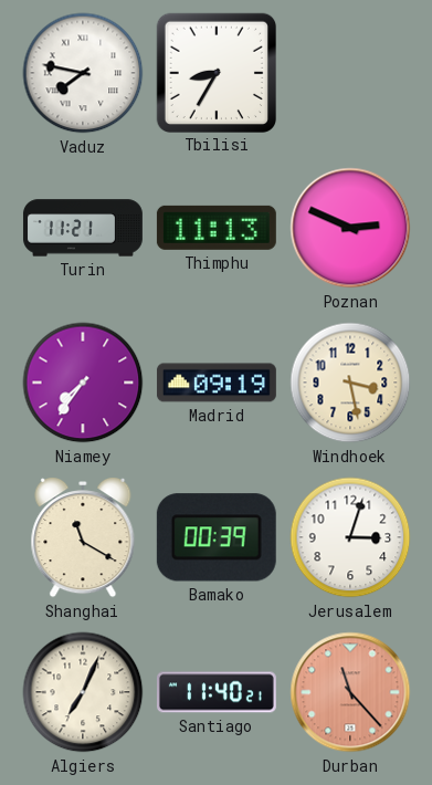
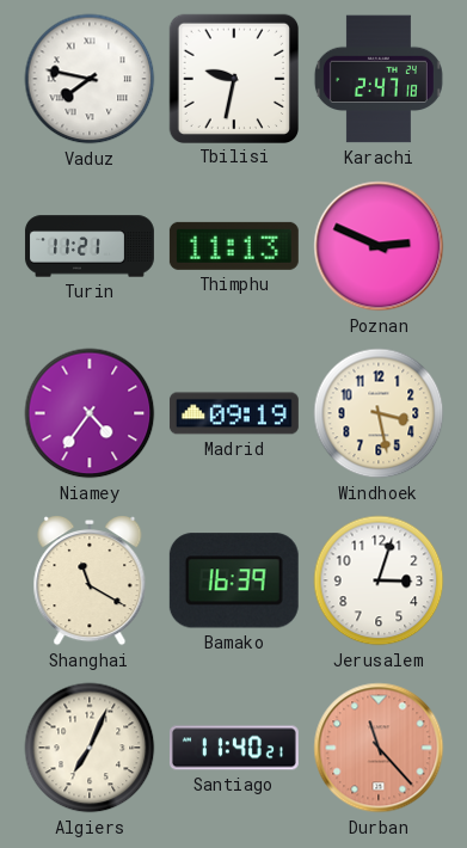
Tbilisi: 8:35 -> 9:32 (233, 78)
Karachi: none -> 2:47 (379, 79)
Niamey: 7:36 -> 4:36 (90, 413)
Bamako: 00:39 -> 16:39 (234, 580)
